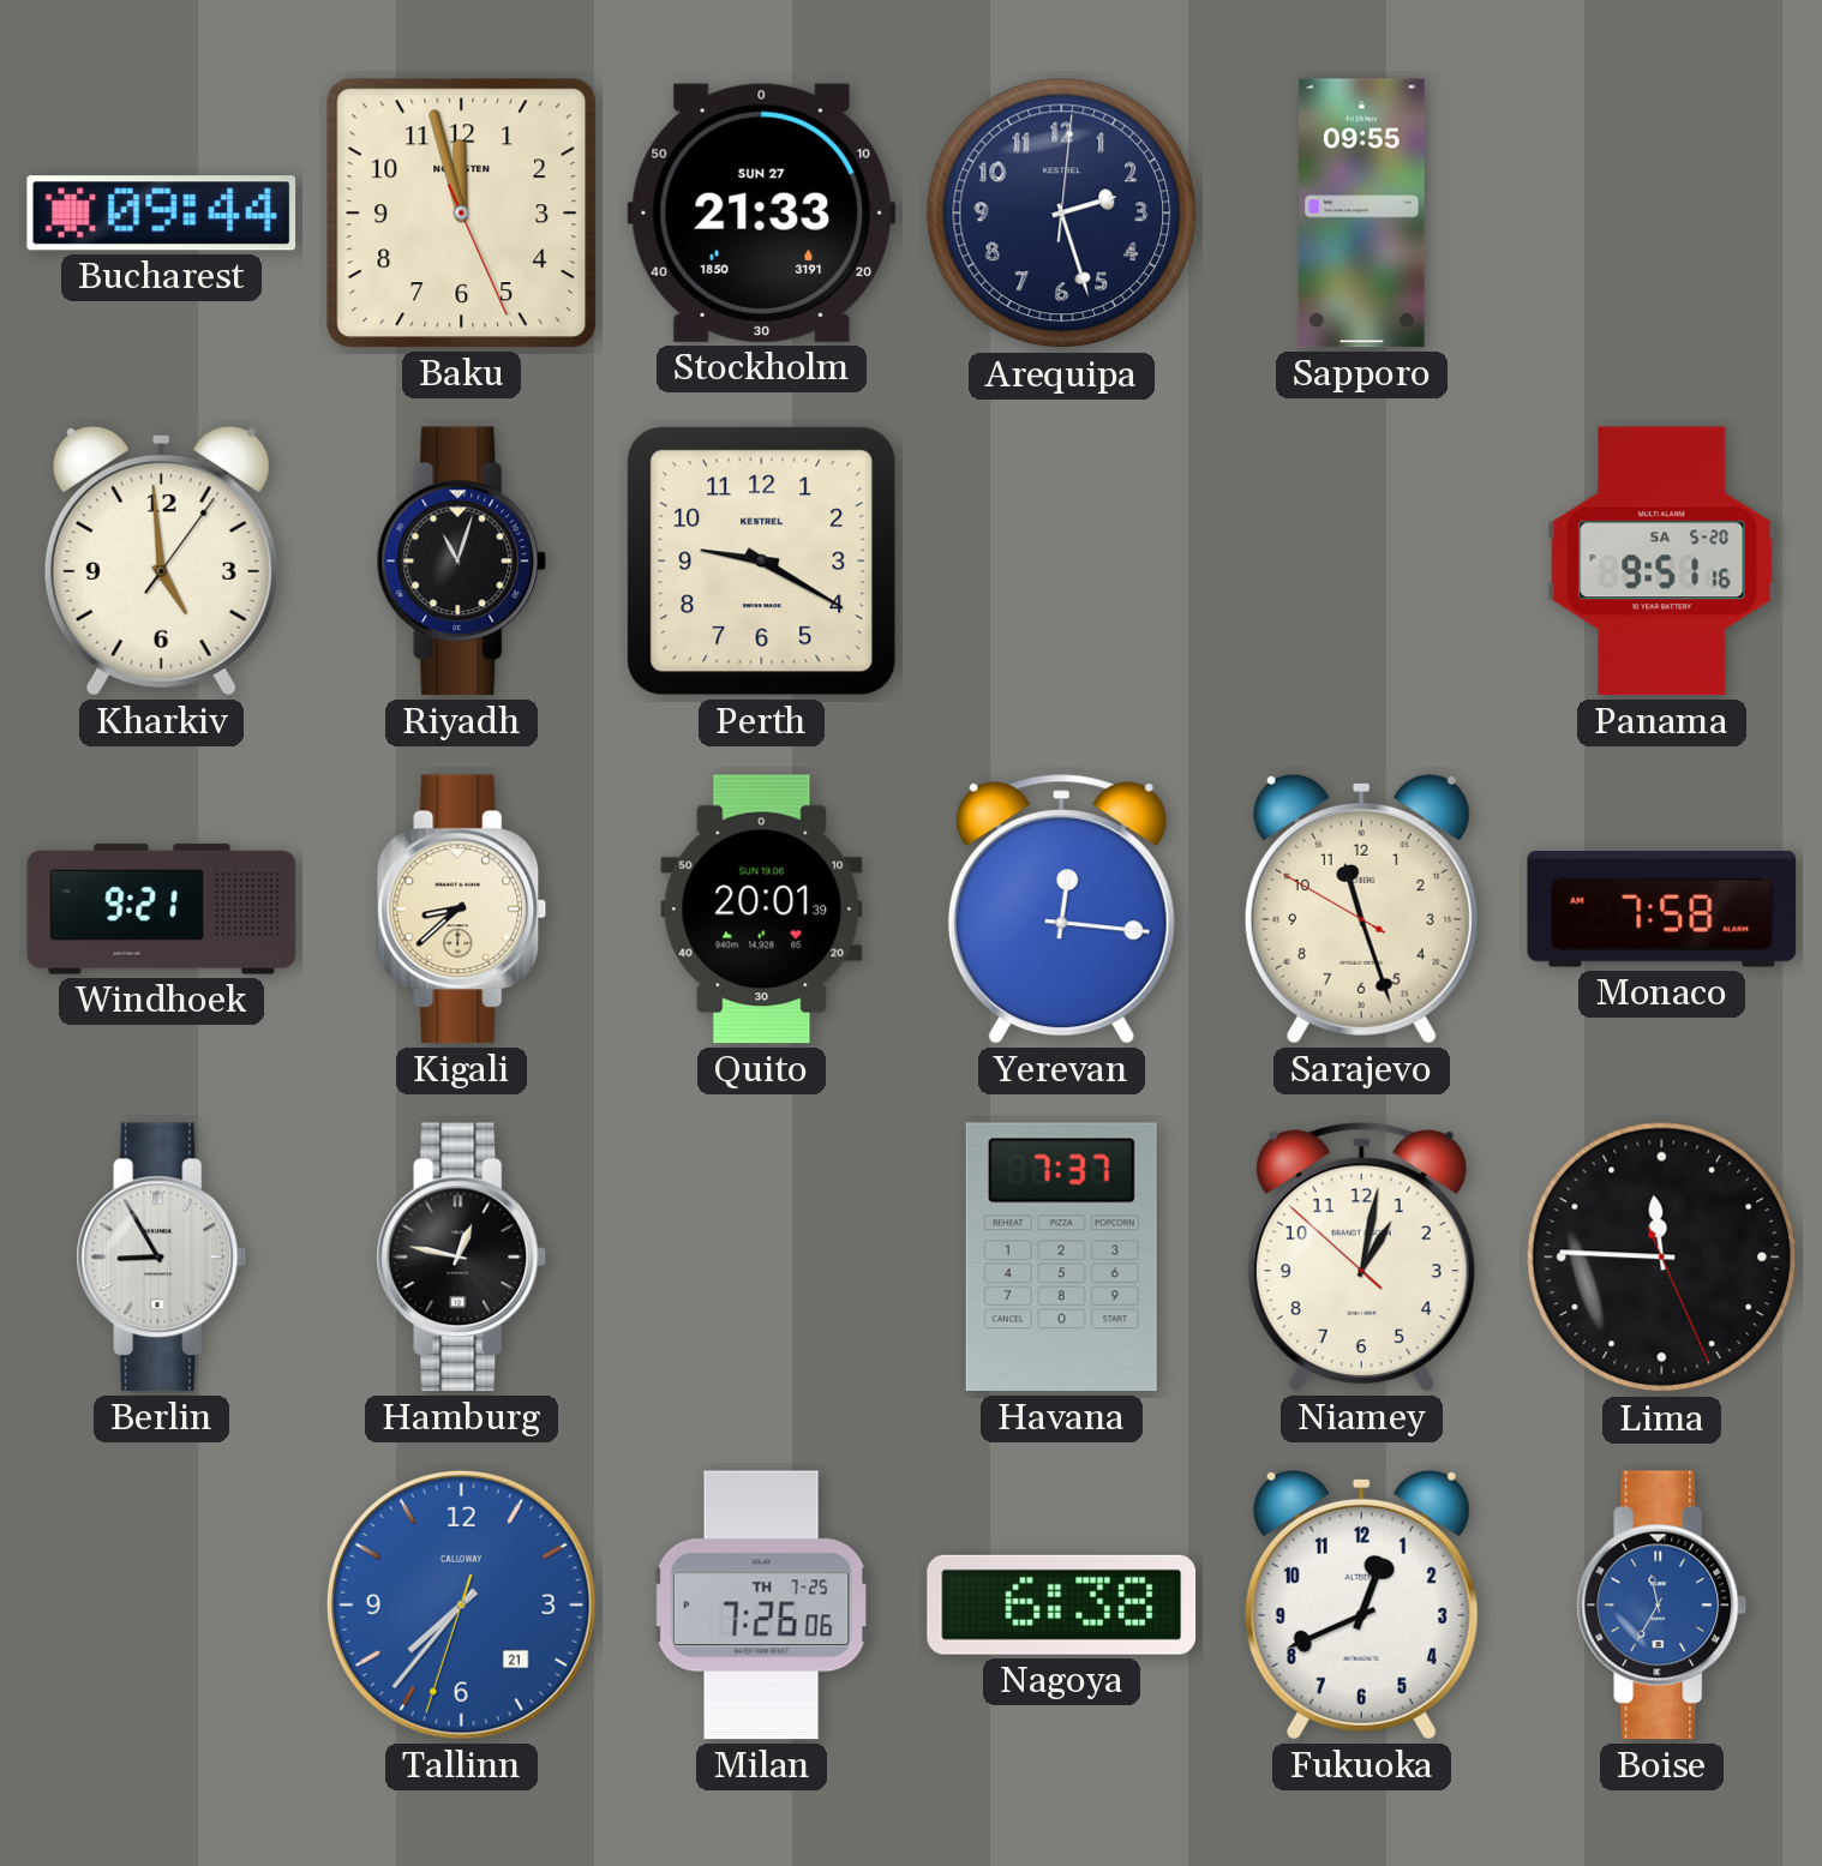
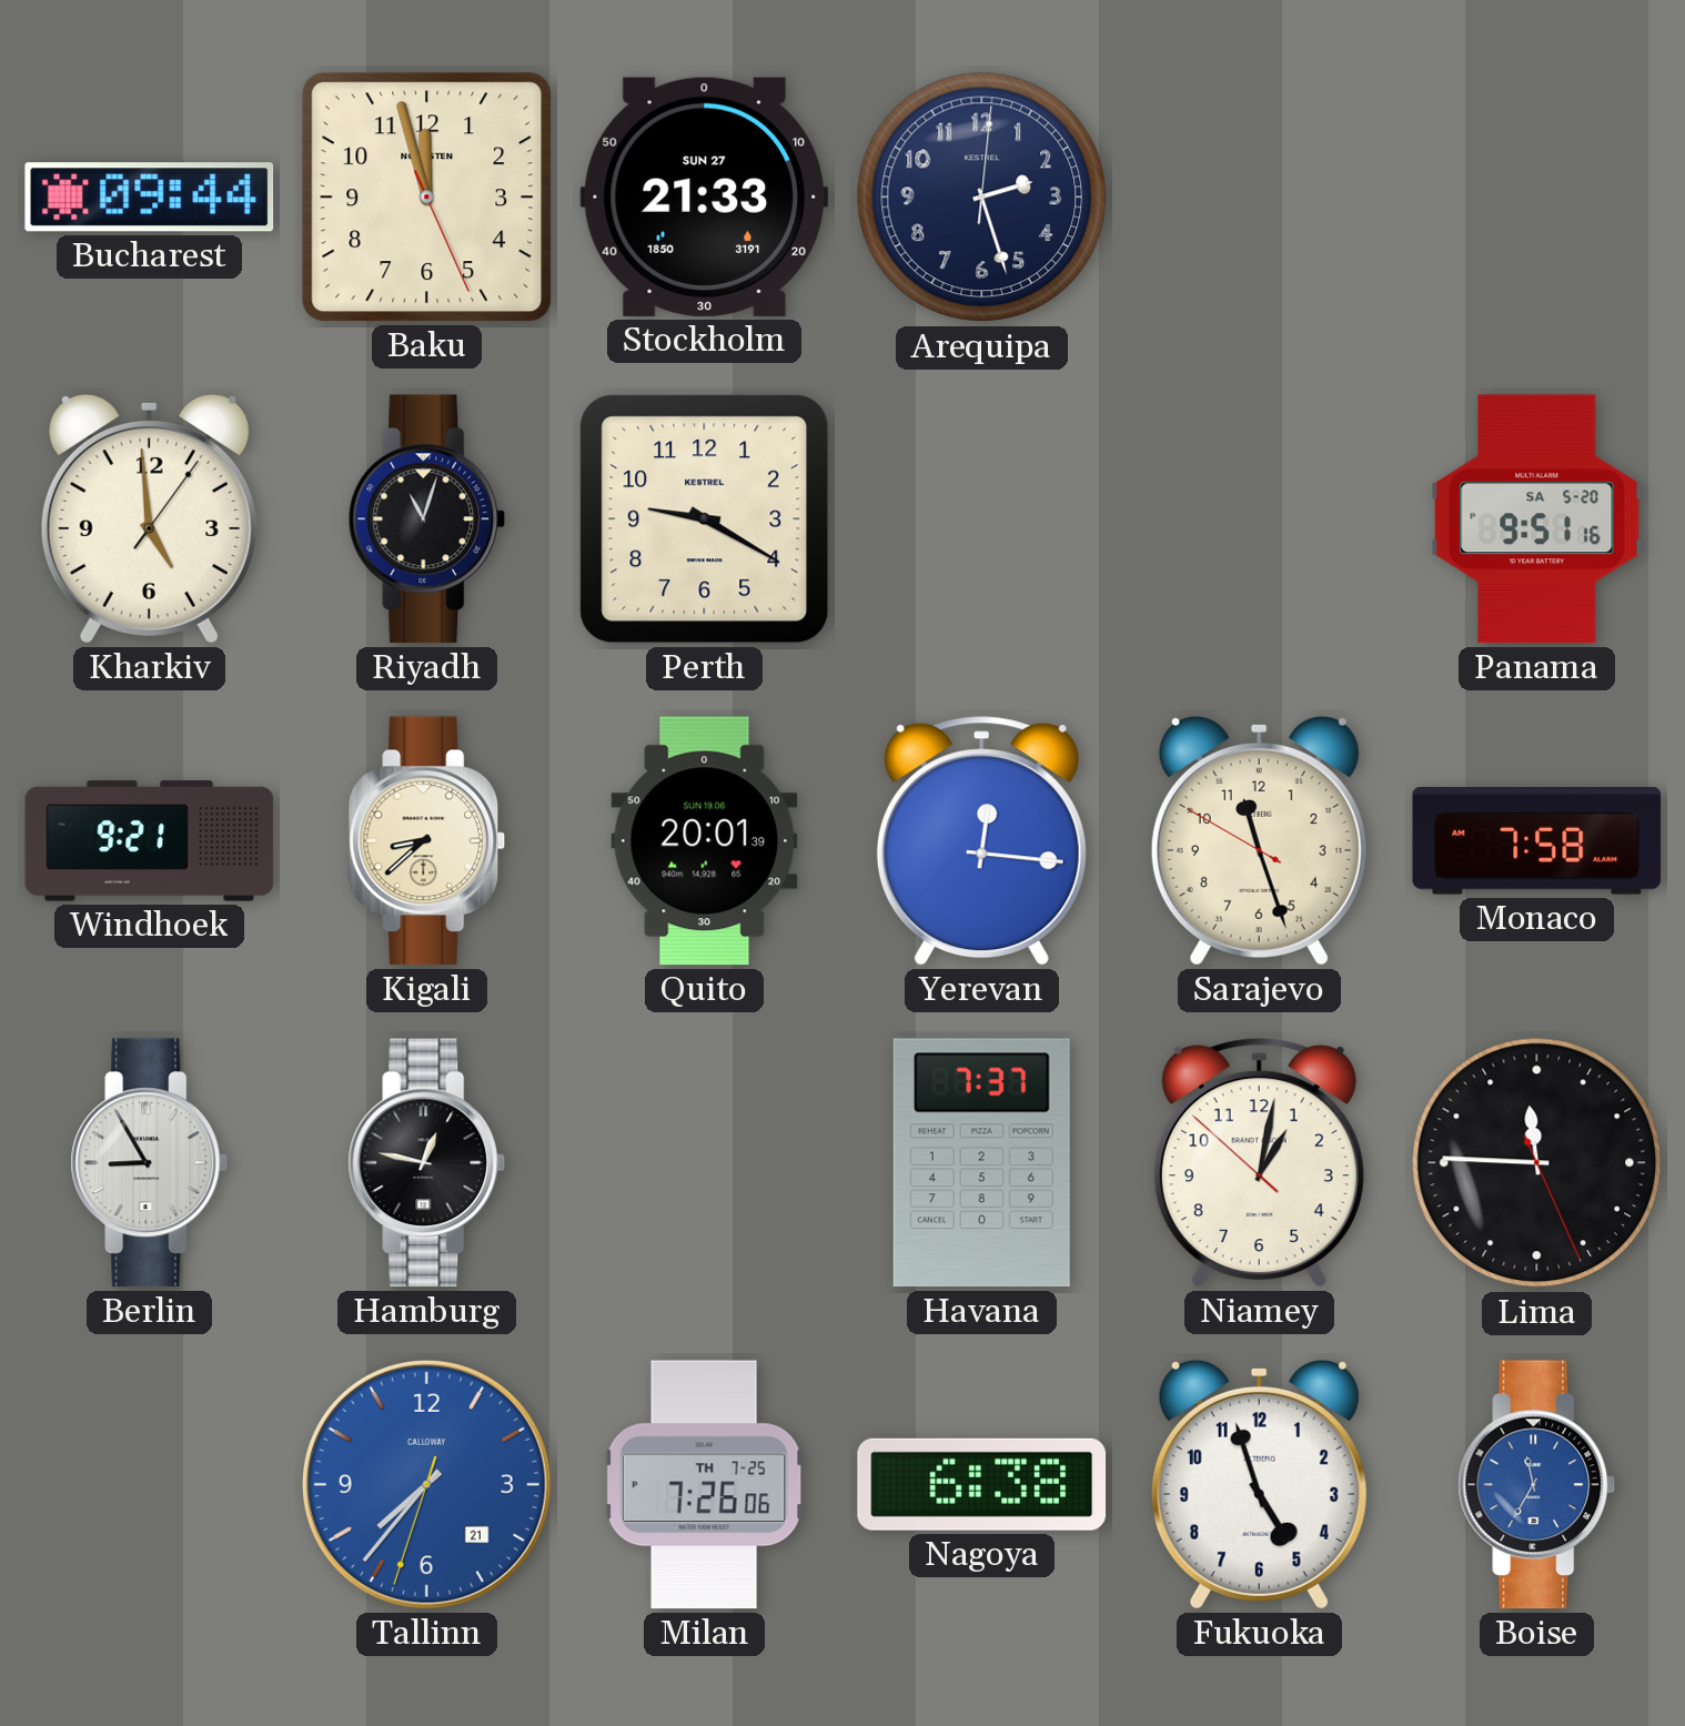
Sapporo: 09:55 -> none (1362, 214)
Fukuoka: 12:41 -> 4:57 (1259, 1484)
